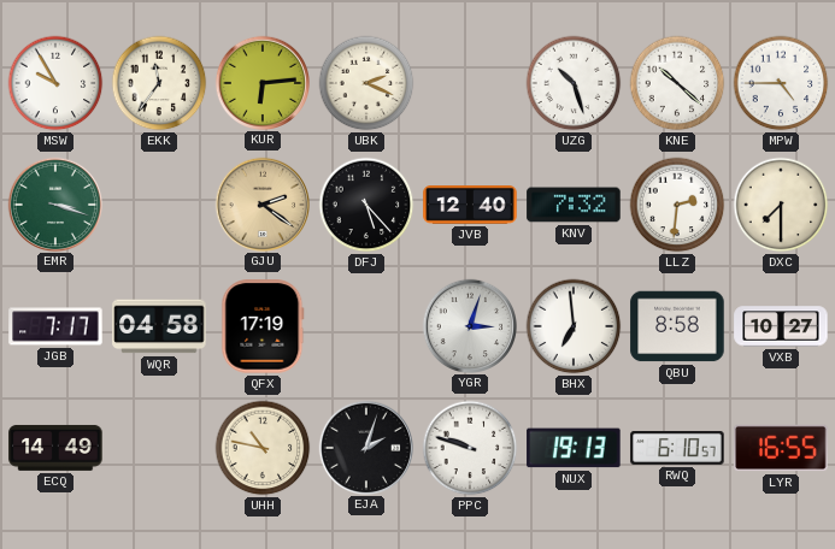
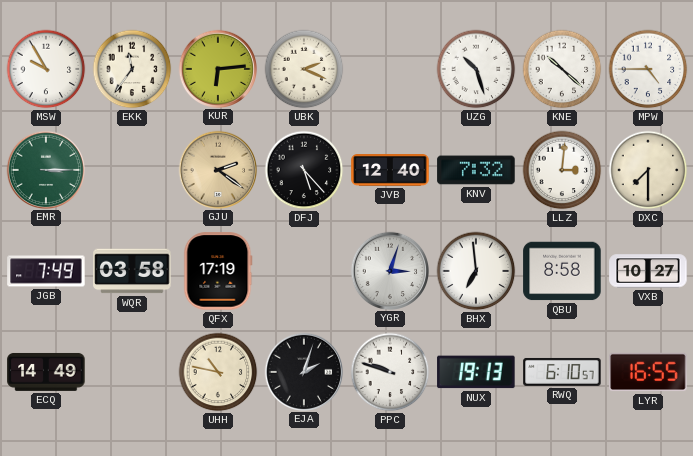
EMR: 3:18 -> 3:15 (45, 169)
LLZ: 2:31 -> 3:01 (562, 170)
JGB: 7:17 -> 7:49 (46, 271)
WQR: 04:58 -> 03:58 (132, 271)
